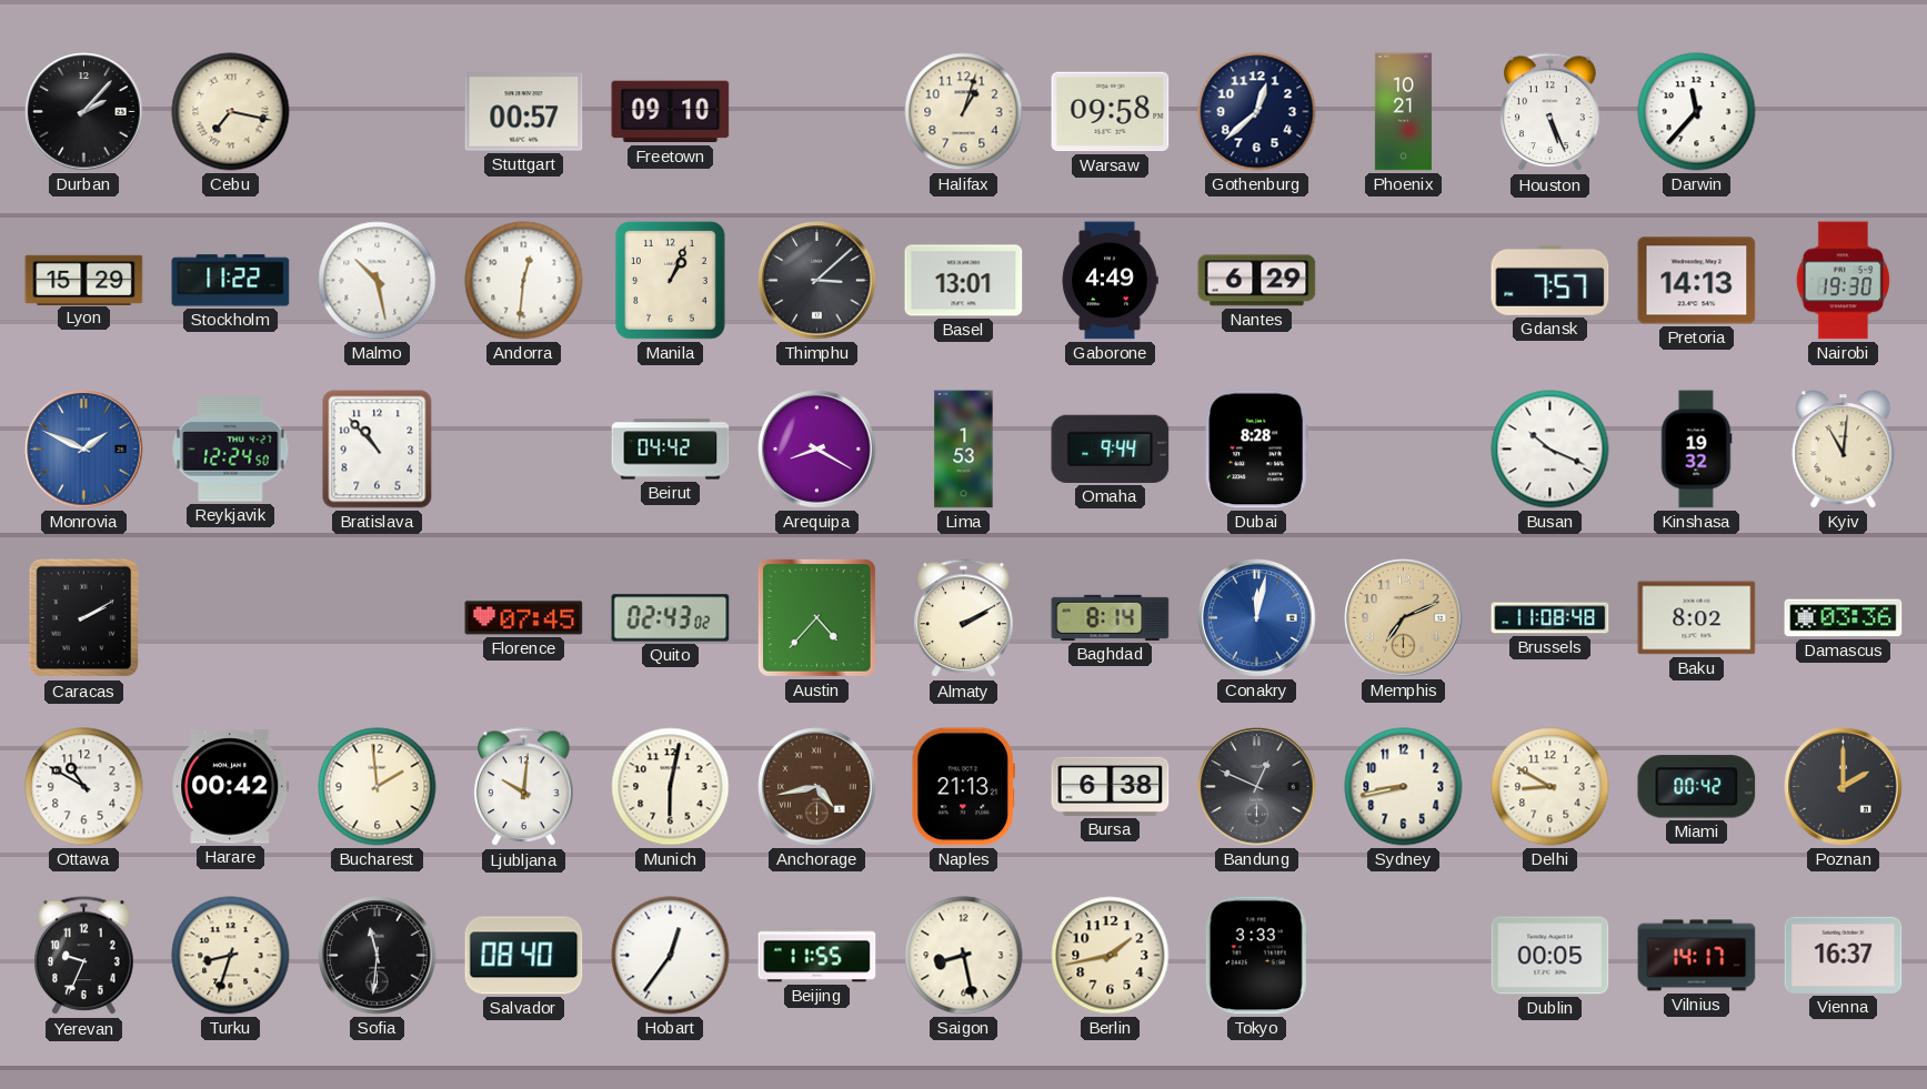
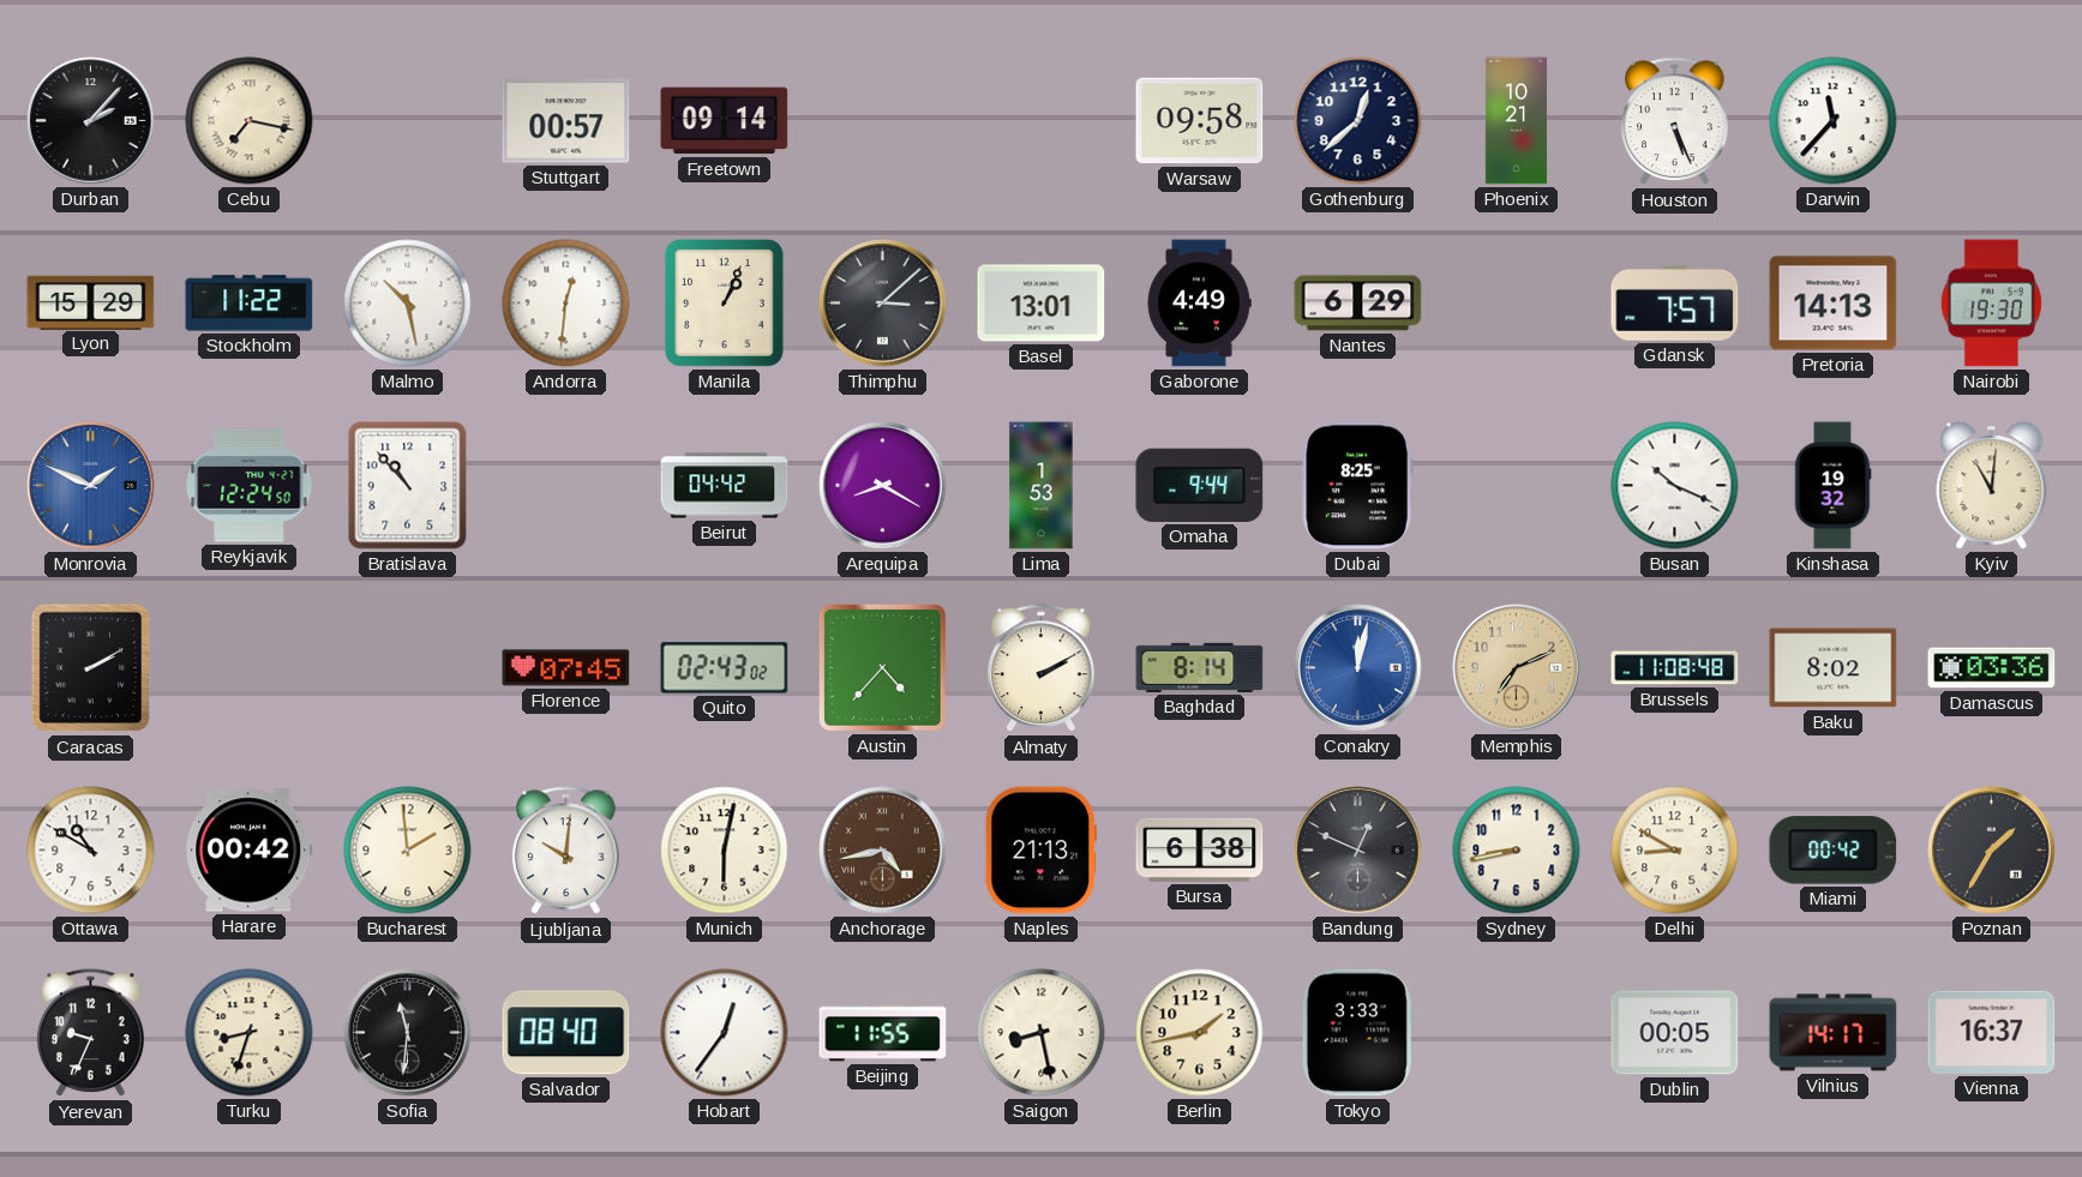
Freetown: 09:10 -> 09:14 (725, 121)
Halifax: 1:03 -> none (964, 112)
Dubai: 8:28 -> 8:25 (1357, 486)
Poznan: 2:00 -> 1:35 (1992, 851)
